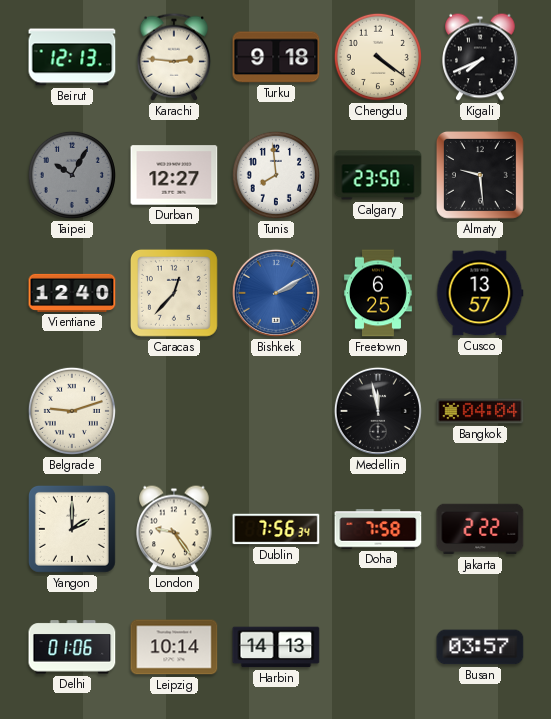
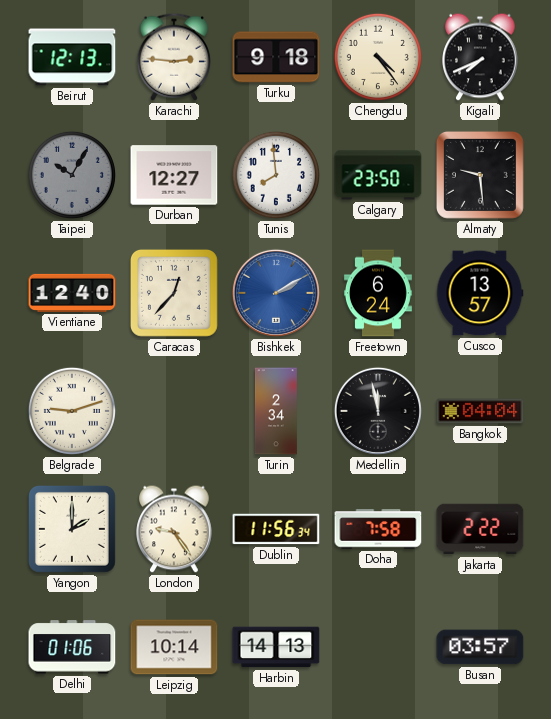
Chengdu: 4:21 -> 4:24 (378, 57)
Freetown: 6:25 -> 6:24 (378, 293)
Turin: none -> 2:34 (276, 411)
Dublin: 7:56 -> 11:56 (276, 529)
